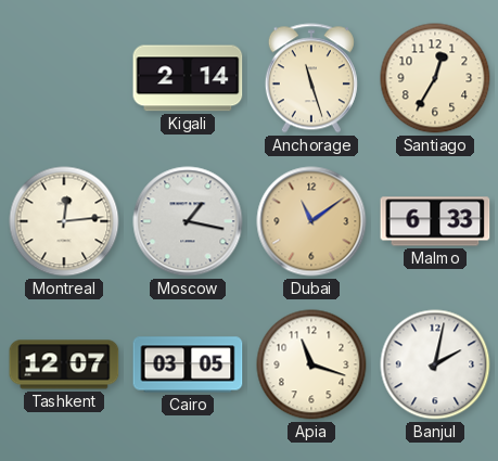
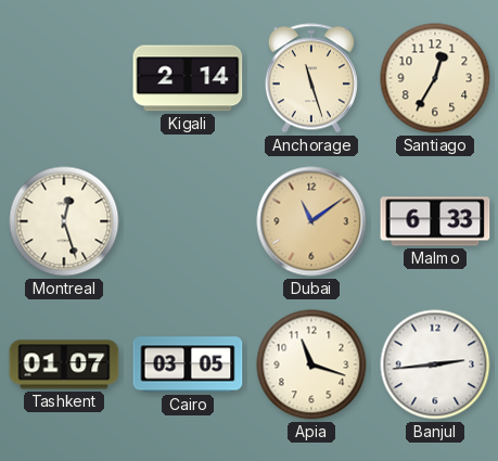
Montreal: 12:14 -> 12:27 (64, 221)
Moscow: 1:17 -> none (188, 221)
Tashkent: 12:07 -> 01:07 (64, 364)
Banjul: 2:02 -> 2:44 (435, 364)
